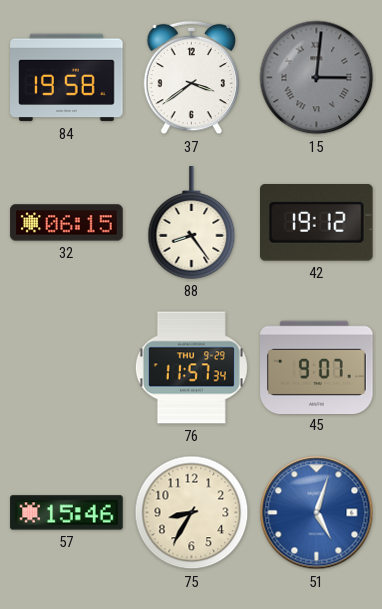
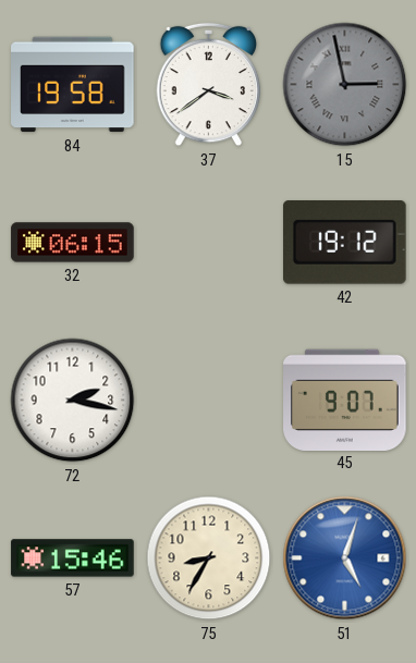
15: 3:01 -> 2:58 (345, 85)
88: 8:24 -> none (192, 223)
72: none -> 2:17 (73, 401)
76: 11:57 -> none (191, 368)
